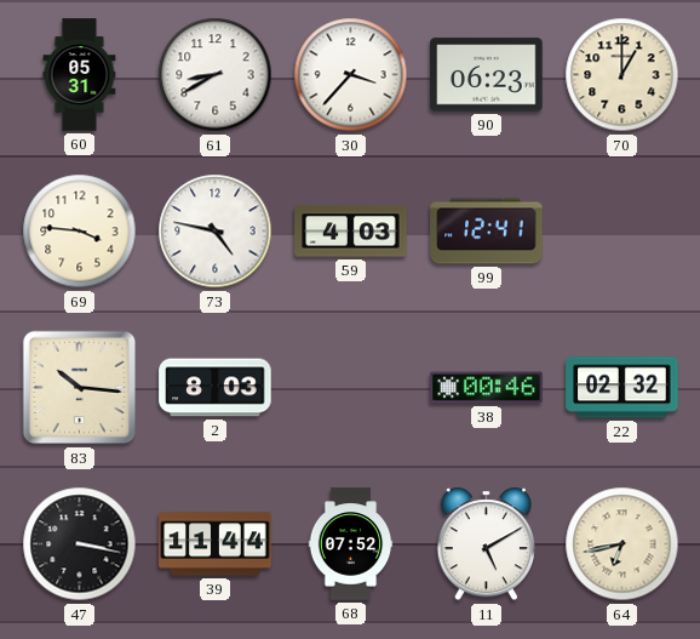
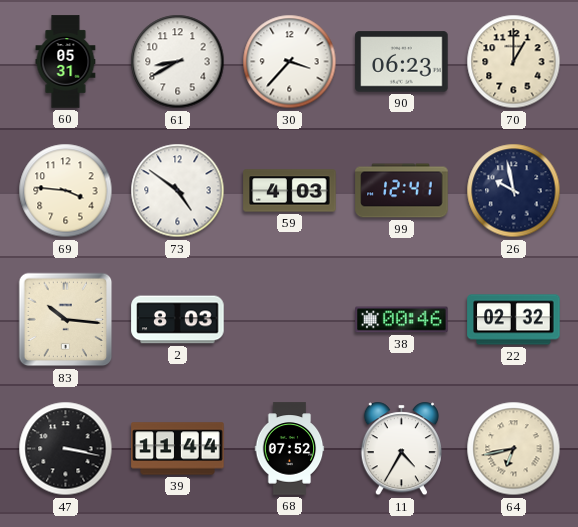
73: 4:47 -> 4:51 (178, 191)
26: none -> 9:58 (514, 191)
11: 5:10 -> 4:35 (401, 449)
